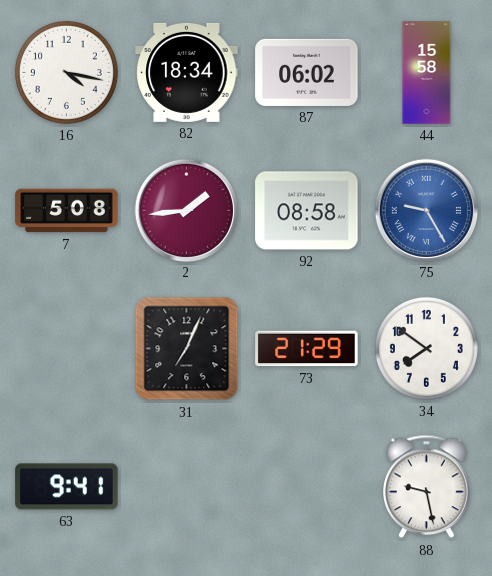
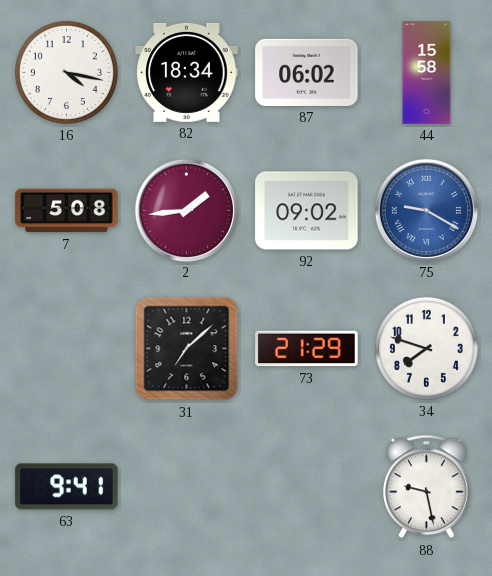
92: 08:58 -> 09:02 (307, 211)
75: 9:25 -> 9:20 (426, 210)
31: 7:04 -> 7:08 (187, 349)
34: 7:51 -> 7:48 (426, 348)
